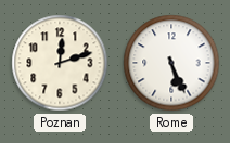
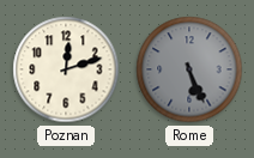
Rome dial: white -> grey (189, 69)
